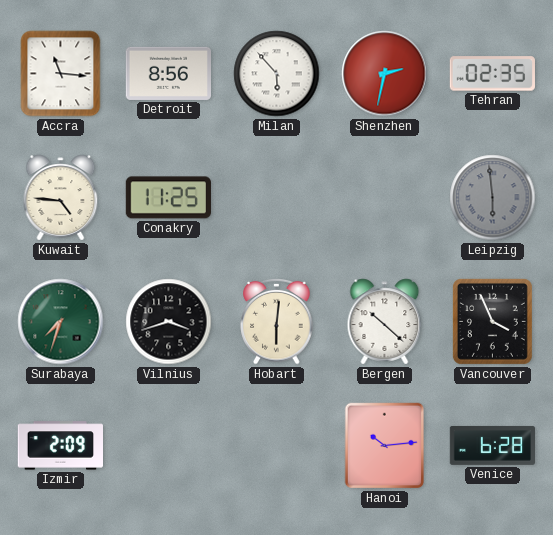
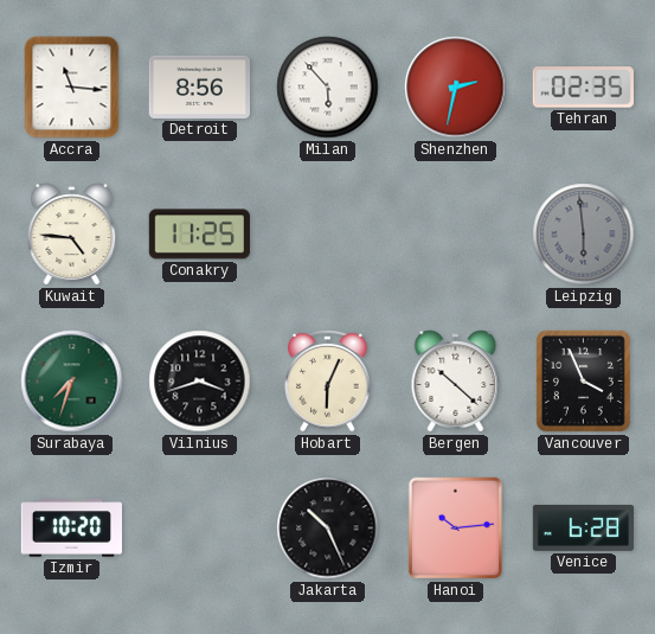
Hobart: 6:01 -> 6:04 (328, 380)
Izmir: 2:09 -> 10:20 (71, 529)
Jakarta: none -> 10:26 (328, 529)
